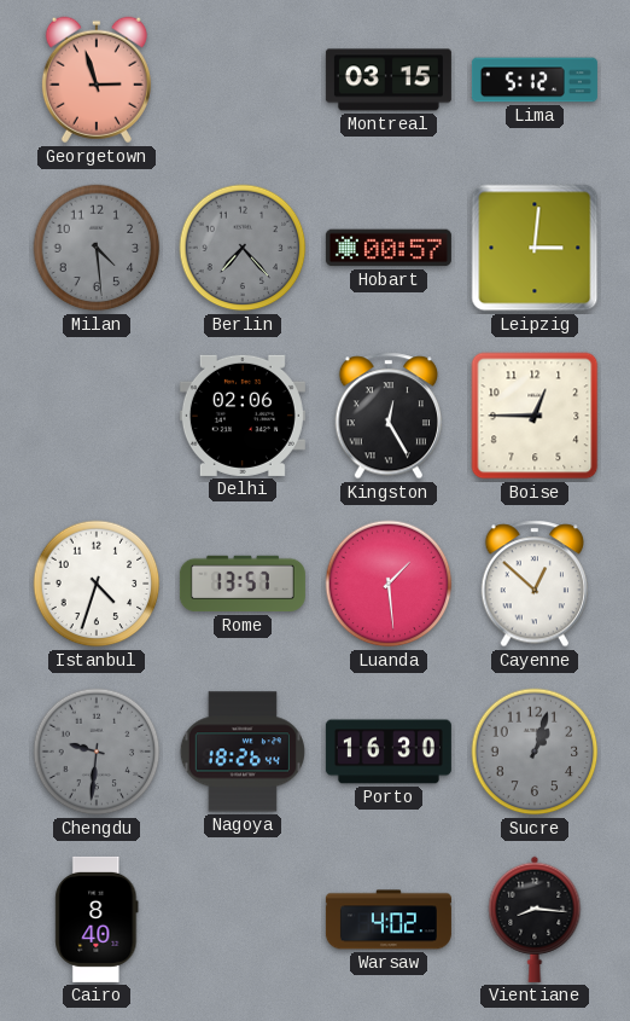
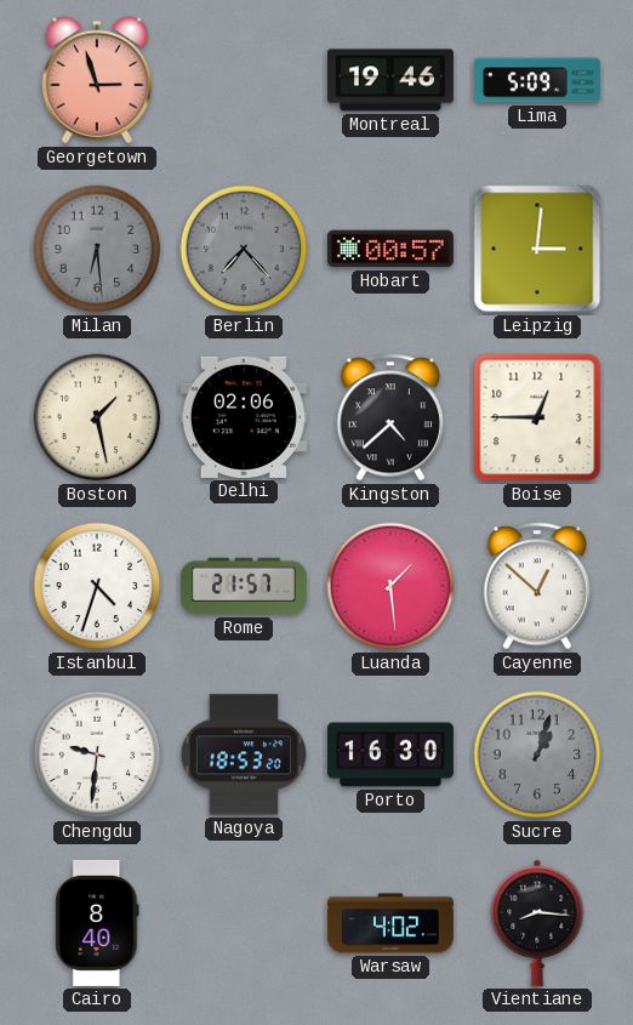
Montreal: 03:15 -> 19:46 (390, 80)
Lima: 5:12 -> 5:09 (537, 80)
Milan: 4:29 -> 6:29 (97, 249)
Boston: none -> 1:28 (97, 417)
Kingston: 12:25 -> 4:38 (389, 417)
Rome: 13:57 -> 21:57 (244, 586)
Chengdu dial: grey -> white (97, 754)
Nagoya: 18:26 -> 18:53 (244, 754)
